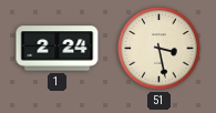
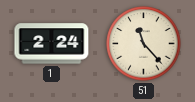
51: 3:28 -> 11:23 (144, 44)
